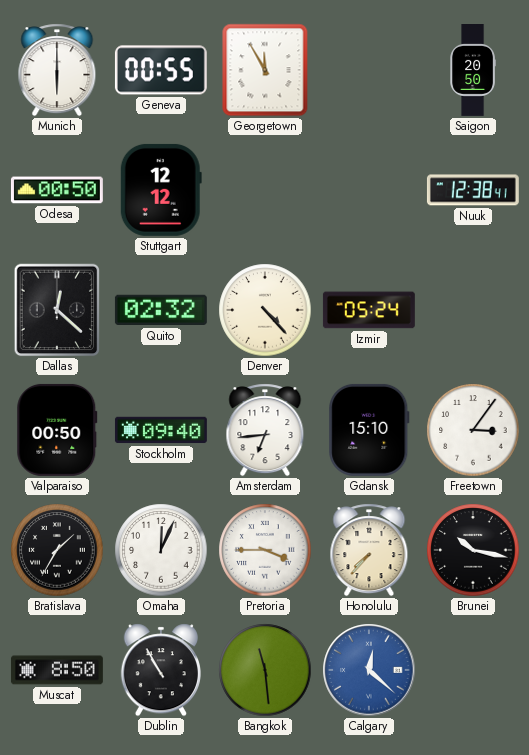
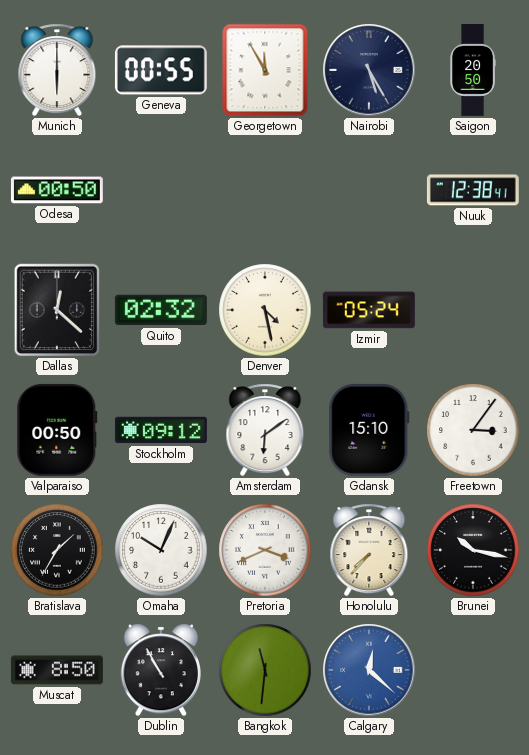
Nairobi: none -> 5:25 (369, 70)
Stuttgart: 12:12 -> none (161, 190)
Denver: 4:23 -> 4:28 (265, 310)
Stockholm: 09:40 -> 09:12 (161, 430)
Amsterdam: 6:44 -> 6:09 (265, 430)
Omaha: 12:04 -> 10:04 (161, 550)
Pretoria: 3:45 -> 3:41 (265, 550)
Bangkok: 11:29 -> 11:31 (265, 670)
